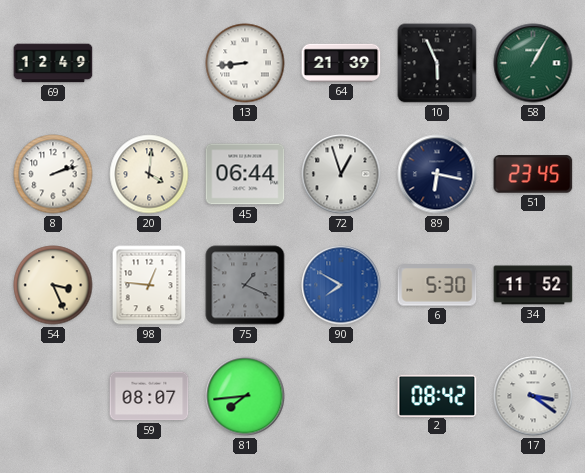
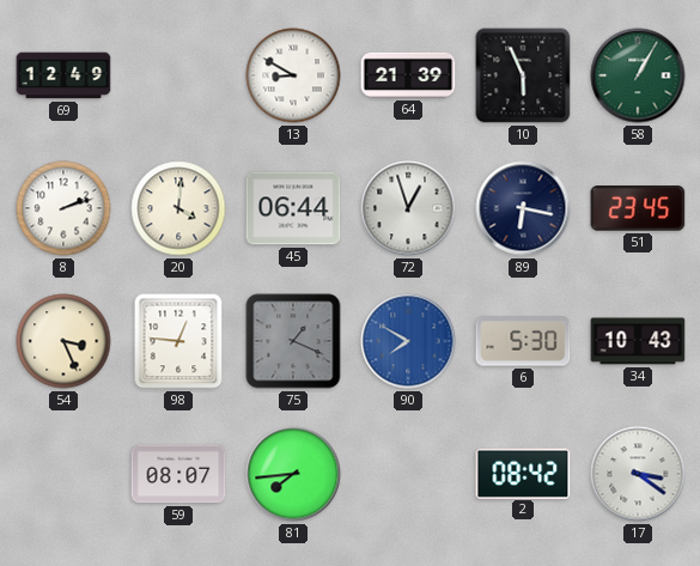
13: 8:44 -> 8:50 (293, 75)
34: 11:52 -> 10:43 (638, 341)
